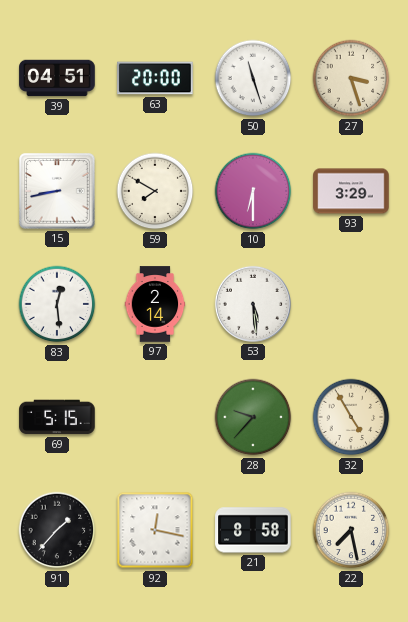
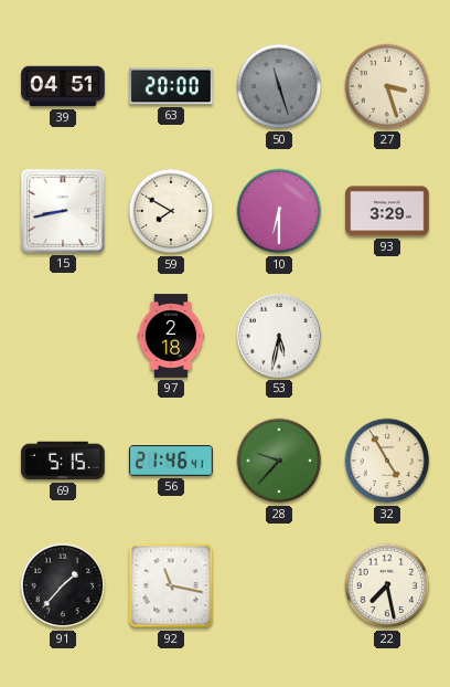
50 dial: white -> grey (279, 86)
83: 12:29 -> none (57, 304)
97: 2:14 -> 2:18 (171, 336)
53: 5:29 -> 5:32 (279, 336)
56: none -> 21:46 (171, 461)
92: 12:17 -> 11:17 (171, 585)
21: 8:58 -> none (253, 530)
